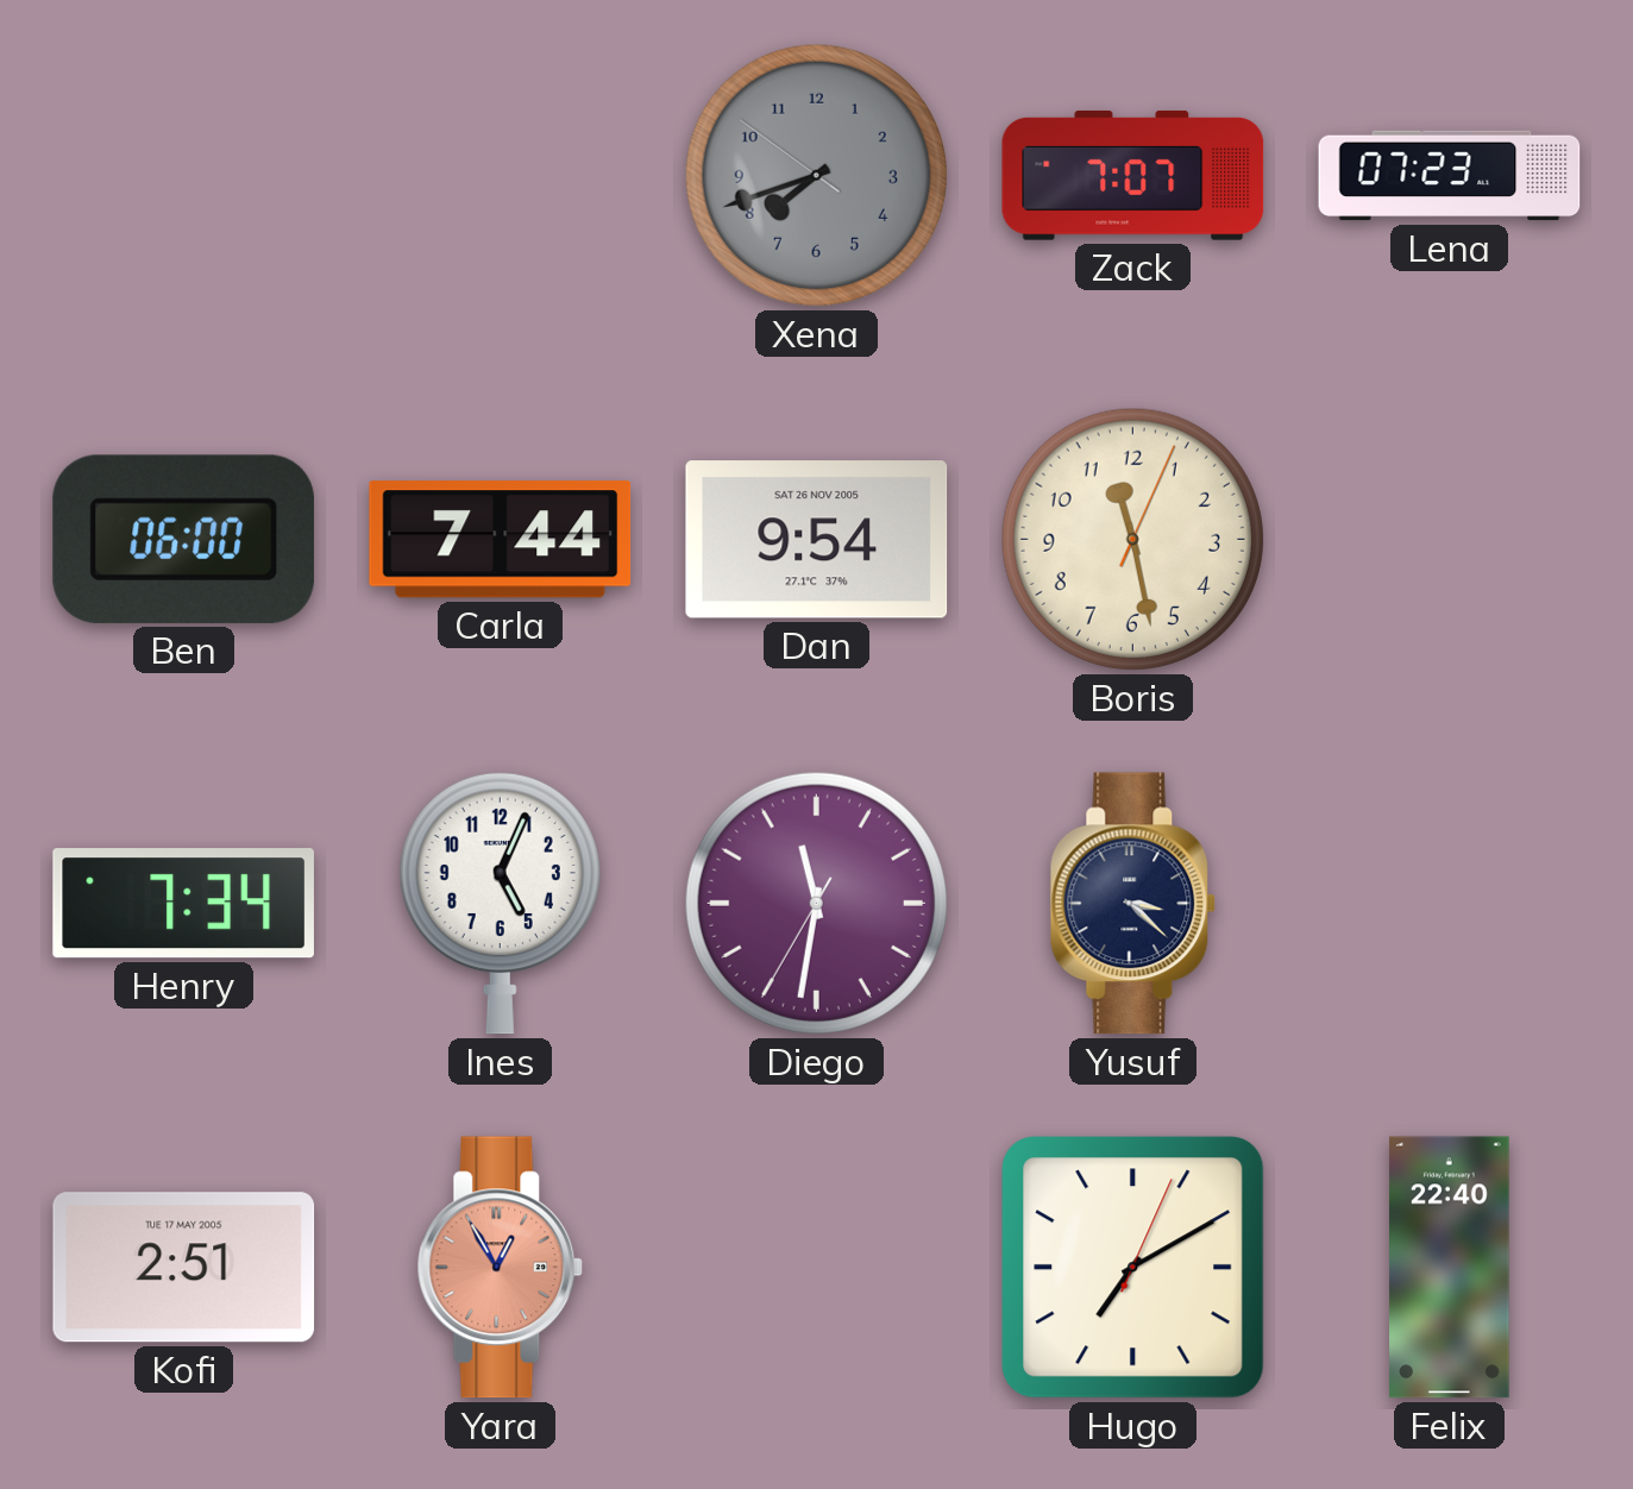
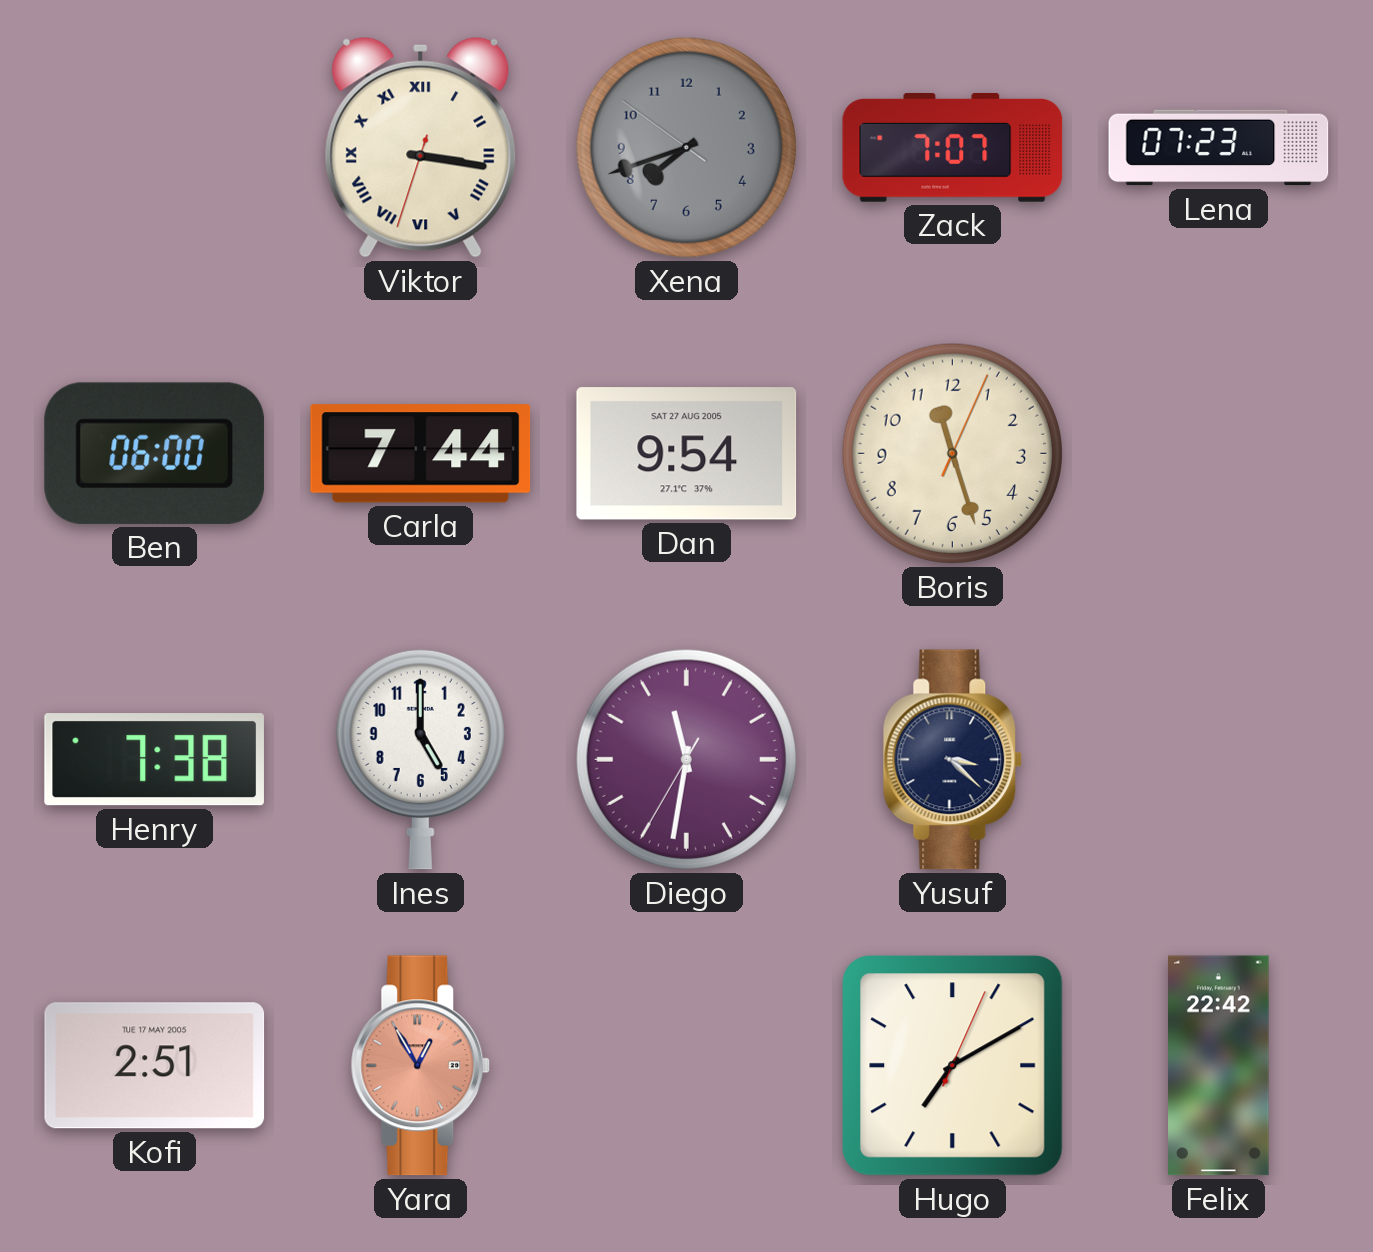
Viktor: none -> 3:16 (421, 147)
Dan date: SAT 26 NOV 2005 -> SAT 27 AUG 2005 (687, 454)
Boris: 11:28 -> 11:27 (952, 453)
Henry: 7:34 -> 7:38 (154, 760)
Ines: 5:04 -> 5:00 (420, 759)
Felix: 22:40 -> 22:42 (1219, 1066)
